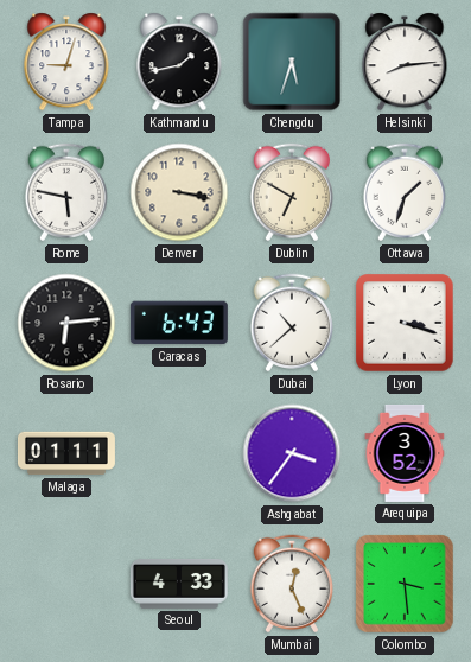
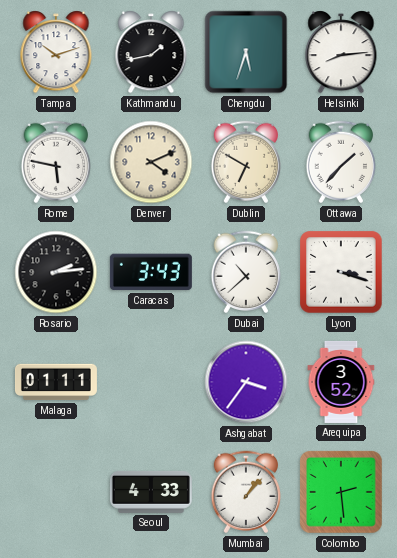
Tampa: 9:03 -> 10:12 (56, 52)
Denver: 3:17 -> 4:11 (151, 162)
Ottawa: 1:33 -> 1:37 (341, 162)
Rosario: 6:14 -> 2:14 (56, 272)
Caracas: 6:43 -> 3:43 (151, 272)
Mumbai: 12:26 -> 1:07 (246, 492)
Colombo: 3:29 -> 2:29 (341, 492)
